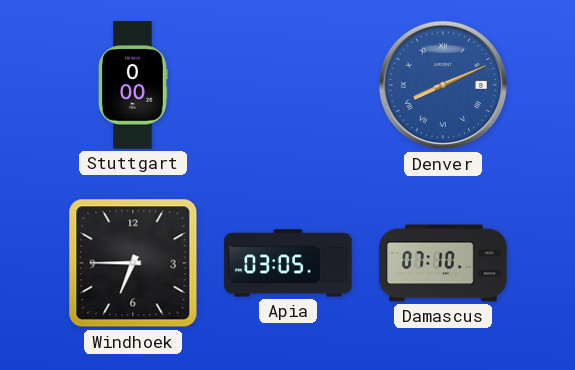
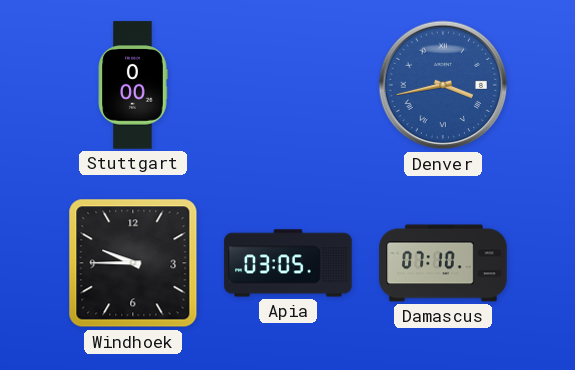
Denver: 8:11 -> 3:43 (443, 85)
Windhoek: 6:45 -> 9:45 (133, 263)
